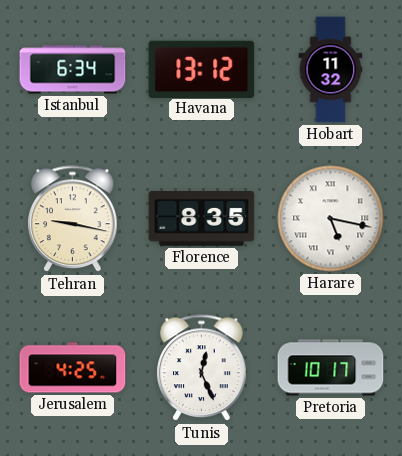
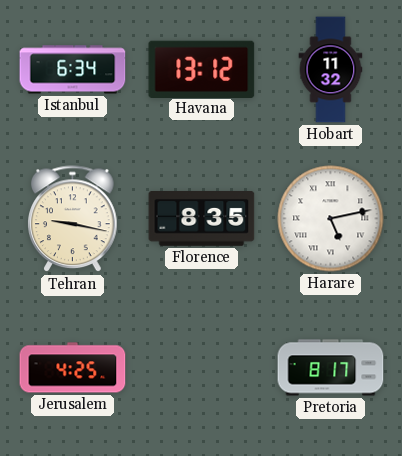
Harare: 5:17 -> 5:13 (331, 219)
Tunis: 12:26 -> none (202, 368)
Pretoria: 10:17 -> 8:17 (331, 368)
